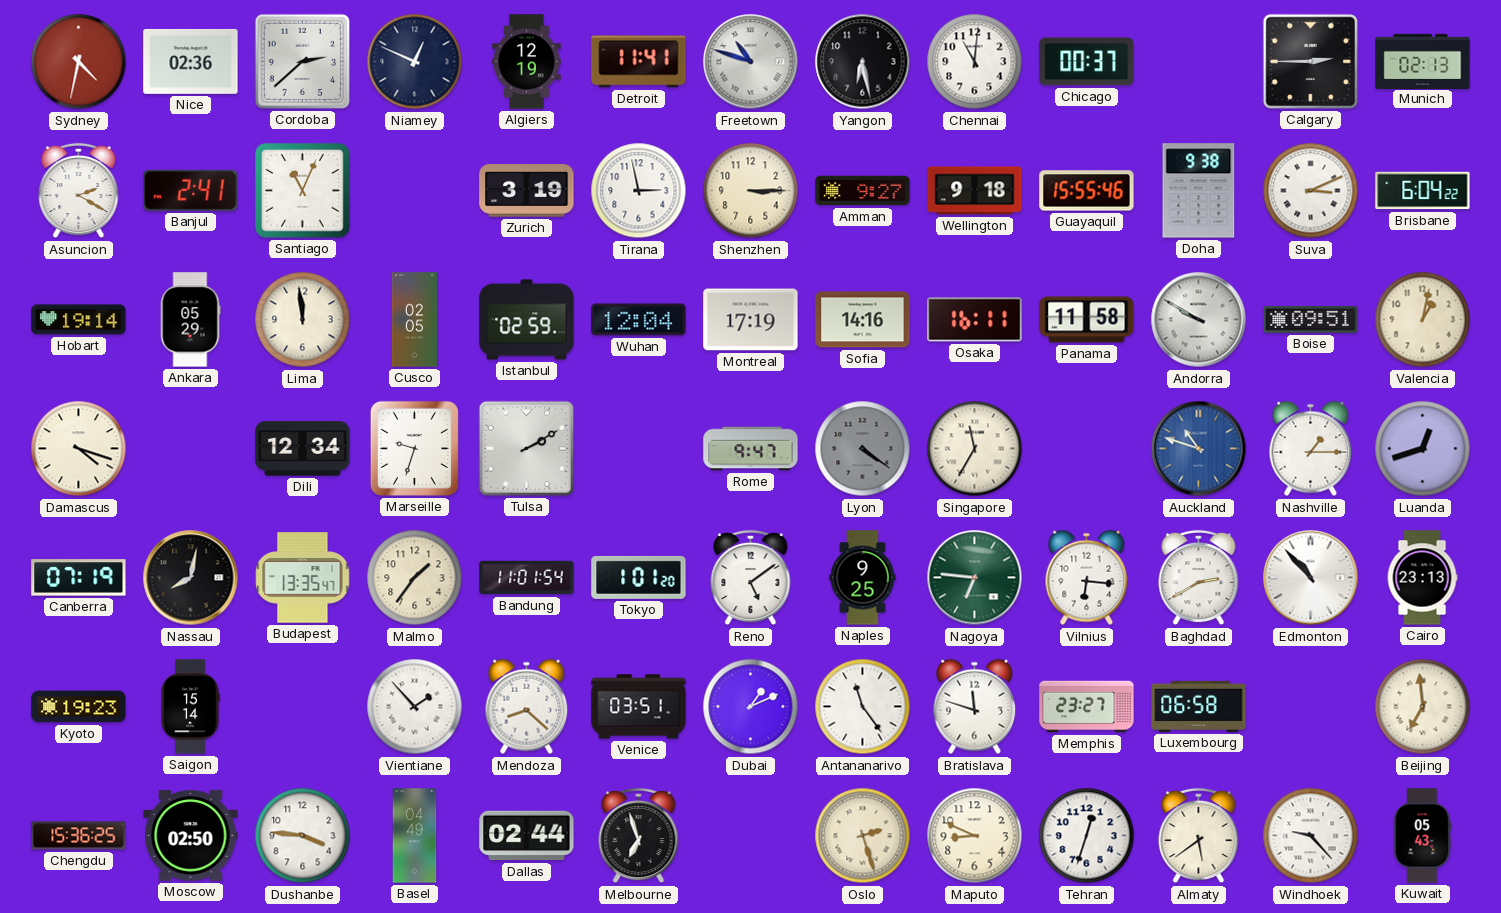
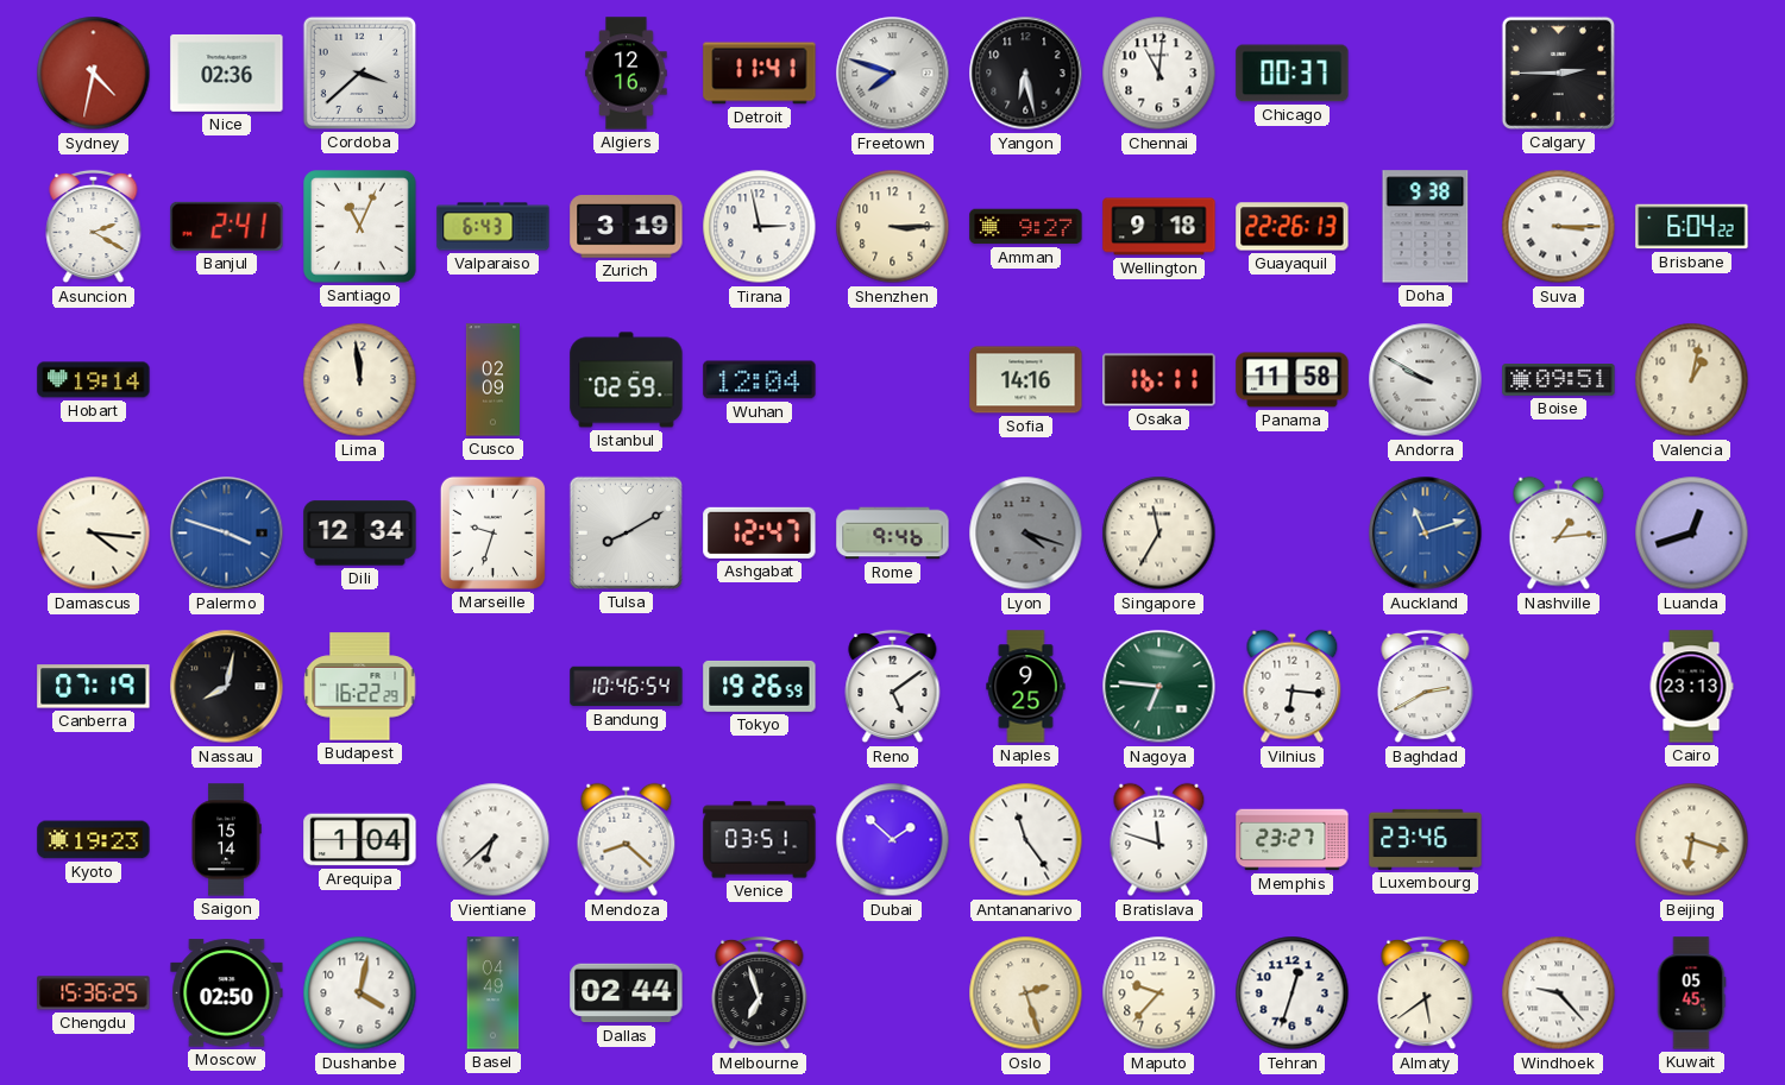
Cordoba: 2:38 -> 3:38 (359, 72)
Niamey: 12:49 -> none (415, 62)
Algiers: 12:19 -> 12:16 (627, 74)
Freetown: 10:48 -> 7:48 (893, 74)
Munich: 02:13 -> none (1423, 61)
Valparaiso: none -> 6:43 (494, 227)
Guayaquil: 15:55 -> 22:26 (1293, 227)
Suva: 3:11 -> 3:15 (1559, 227)
Ankara: 05:29 -> none (190, 320)
Cusco: 02:05 -> 02:09 (492, 380)
Montreal: 17:19 -> none (751, 320)
Damascus: 4:18 -> 4:16 (94, 534)
Palermo: none -> 3:48 (227, 534)
Tulsa: 2:10 -> 8:10 (626, 532)
Ashgabat: none -> 12:47 (760, 532)
Rome: 9:47 -> 9:46 (893, 534)
Lyon: 4:21 -> 4:18 (1026, 534)
Auckland: 10:48 -> 11:12 (1426, 534)
Nashville: 1:15 -> 1:14 (1559, 534)
Budapest: 13:35 -> 16:22 (360, 687)
Malmo: 1:36 -> none (415, 578)
Bandung: 11:01 -> 10:46 (627, 687)
Tokyo: 1:01 -> 19:26 (760, 686)
Edmonton: 10:53 -> none (1311, 578)
Arequipa: none -> 1:04 (360, 840)
Vientiane: 1:53 -> 6:38 (494, 840)
Dubai: 1:11 -> 1:52 (893, 840)
Luxembourg: 06:58 -> 23:46 (1426, 839)
Beijing: 6:59 -> 6:18 (1692, 840)
Dushanbe: 3:46 -> 4:02 (360, 993)
Maputo: 8:49 -> 9:37 (1159, 993)
Kuwait: 05:43 -> 05:45 (1691, 993)
